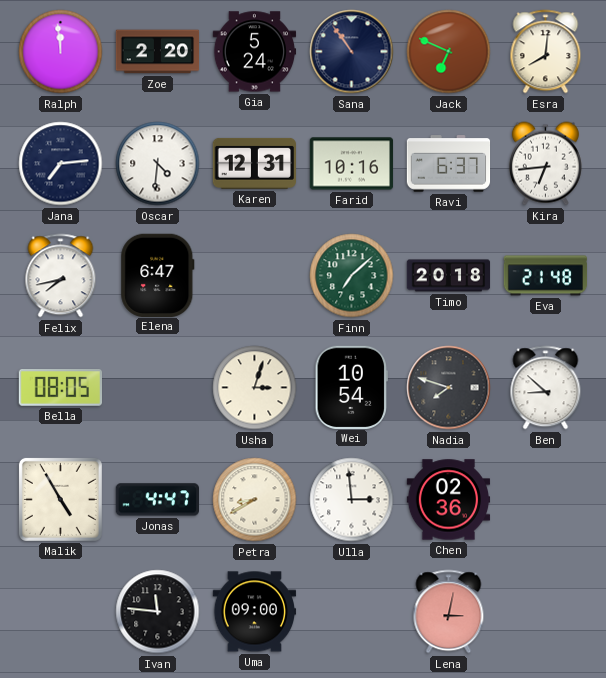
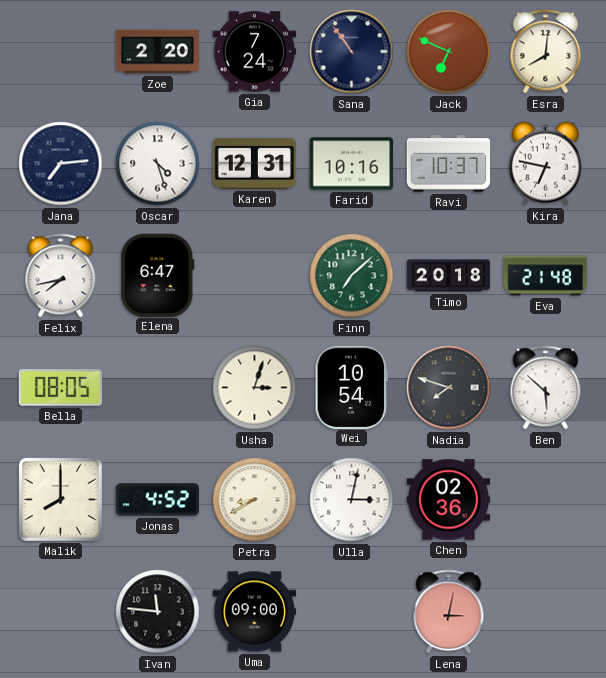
Ralph: 11:59 -> none (61, 52)
Gia: 5:24 -> 7:24 (255, 52)
Oscar: 4:31 -> 4:27 (158, 164)
Ravi: 6:37 -> 10:37 (449, 164)
Kira: 6:44 -> 6:47 (545, 164)
Ben: 8:52 -> 5:52 (546, 388)
Malik: 4:55 -> 8:00 (60, 499)
Jonas: 4:47 -> 4:52 (157, 500)
Ulla: 2:59 -> 3:02 (352, 500)
